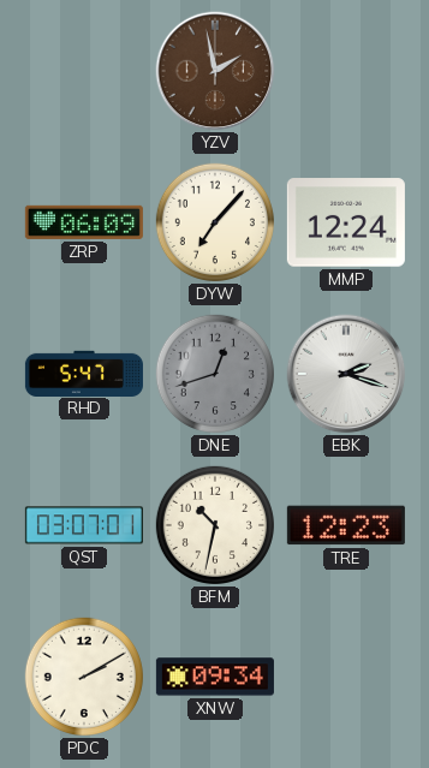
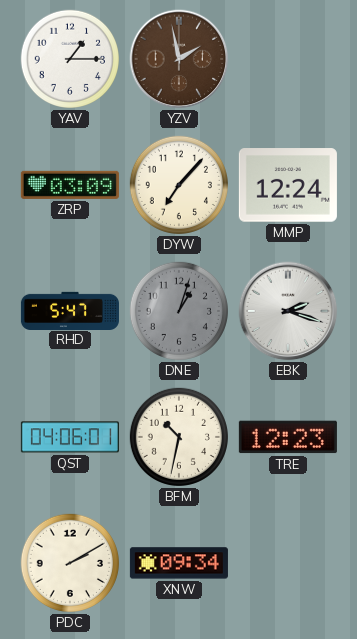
YAV: none -> 1:15 (70, 59)
ZRP: 06:09 -> 03:09 (70, 185)
DNE: 12:42 -> 1:03 (179, 311)
QST: 03:07 -> 04:06 (70, 437)
